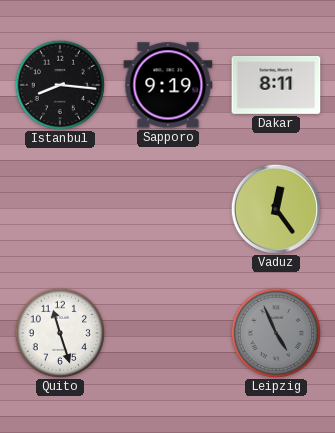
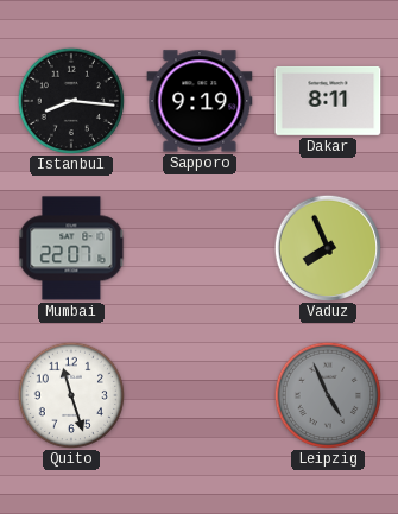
Mumbai: none -> 22:07 (71, 248)
Vaduz: 12:24 -> 7:56 (327, 247)
